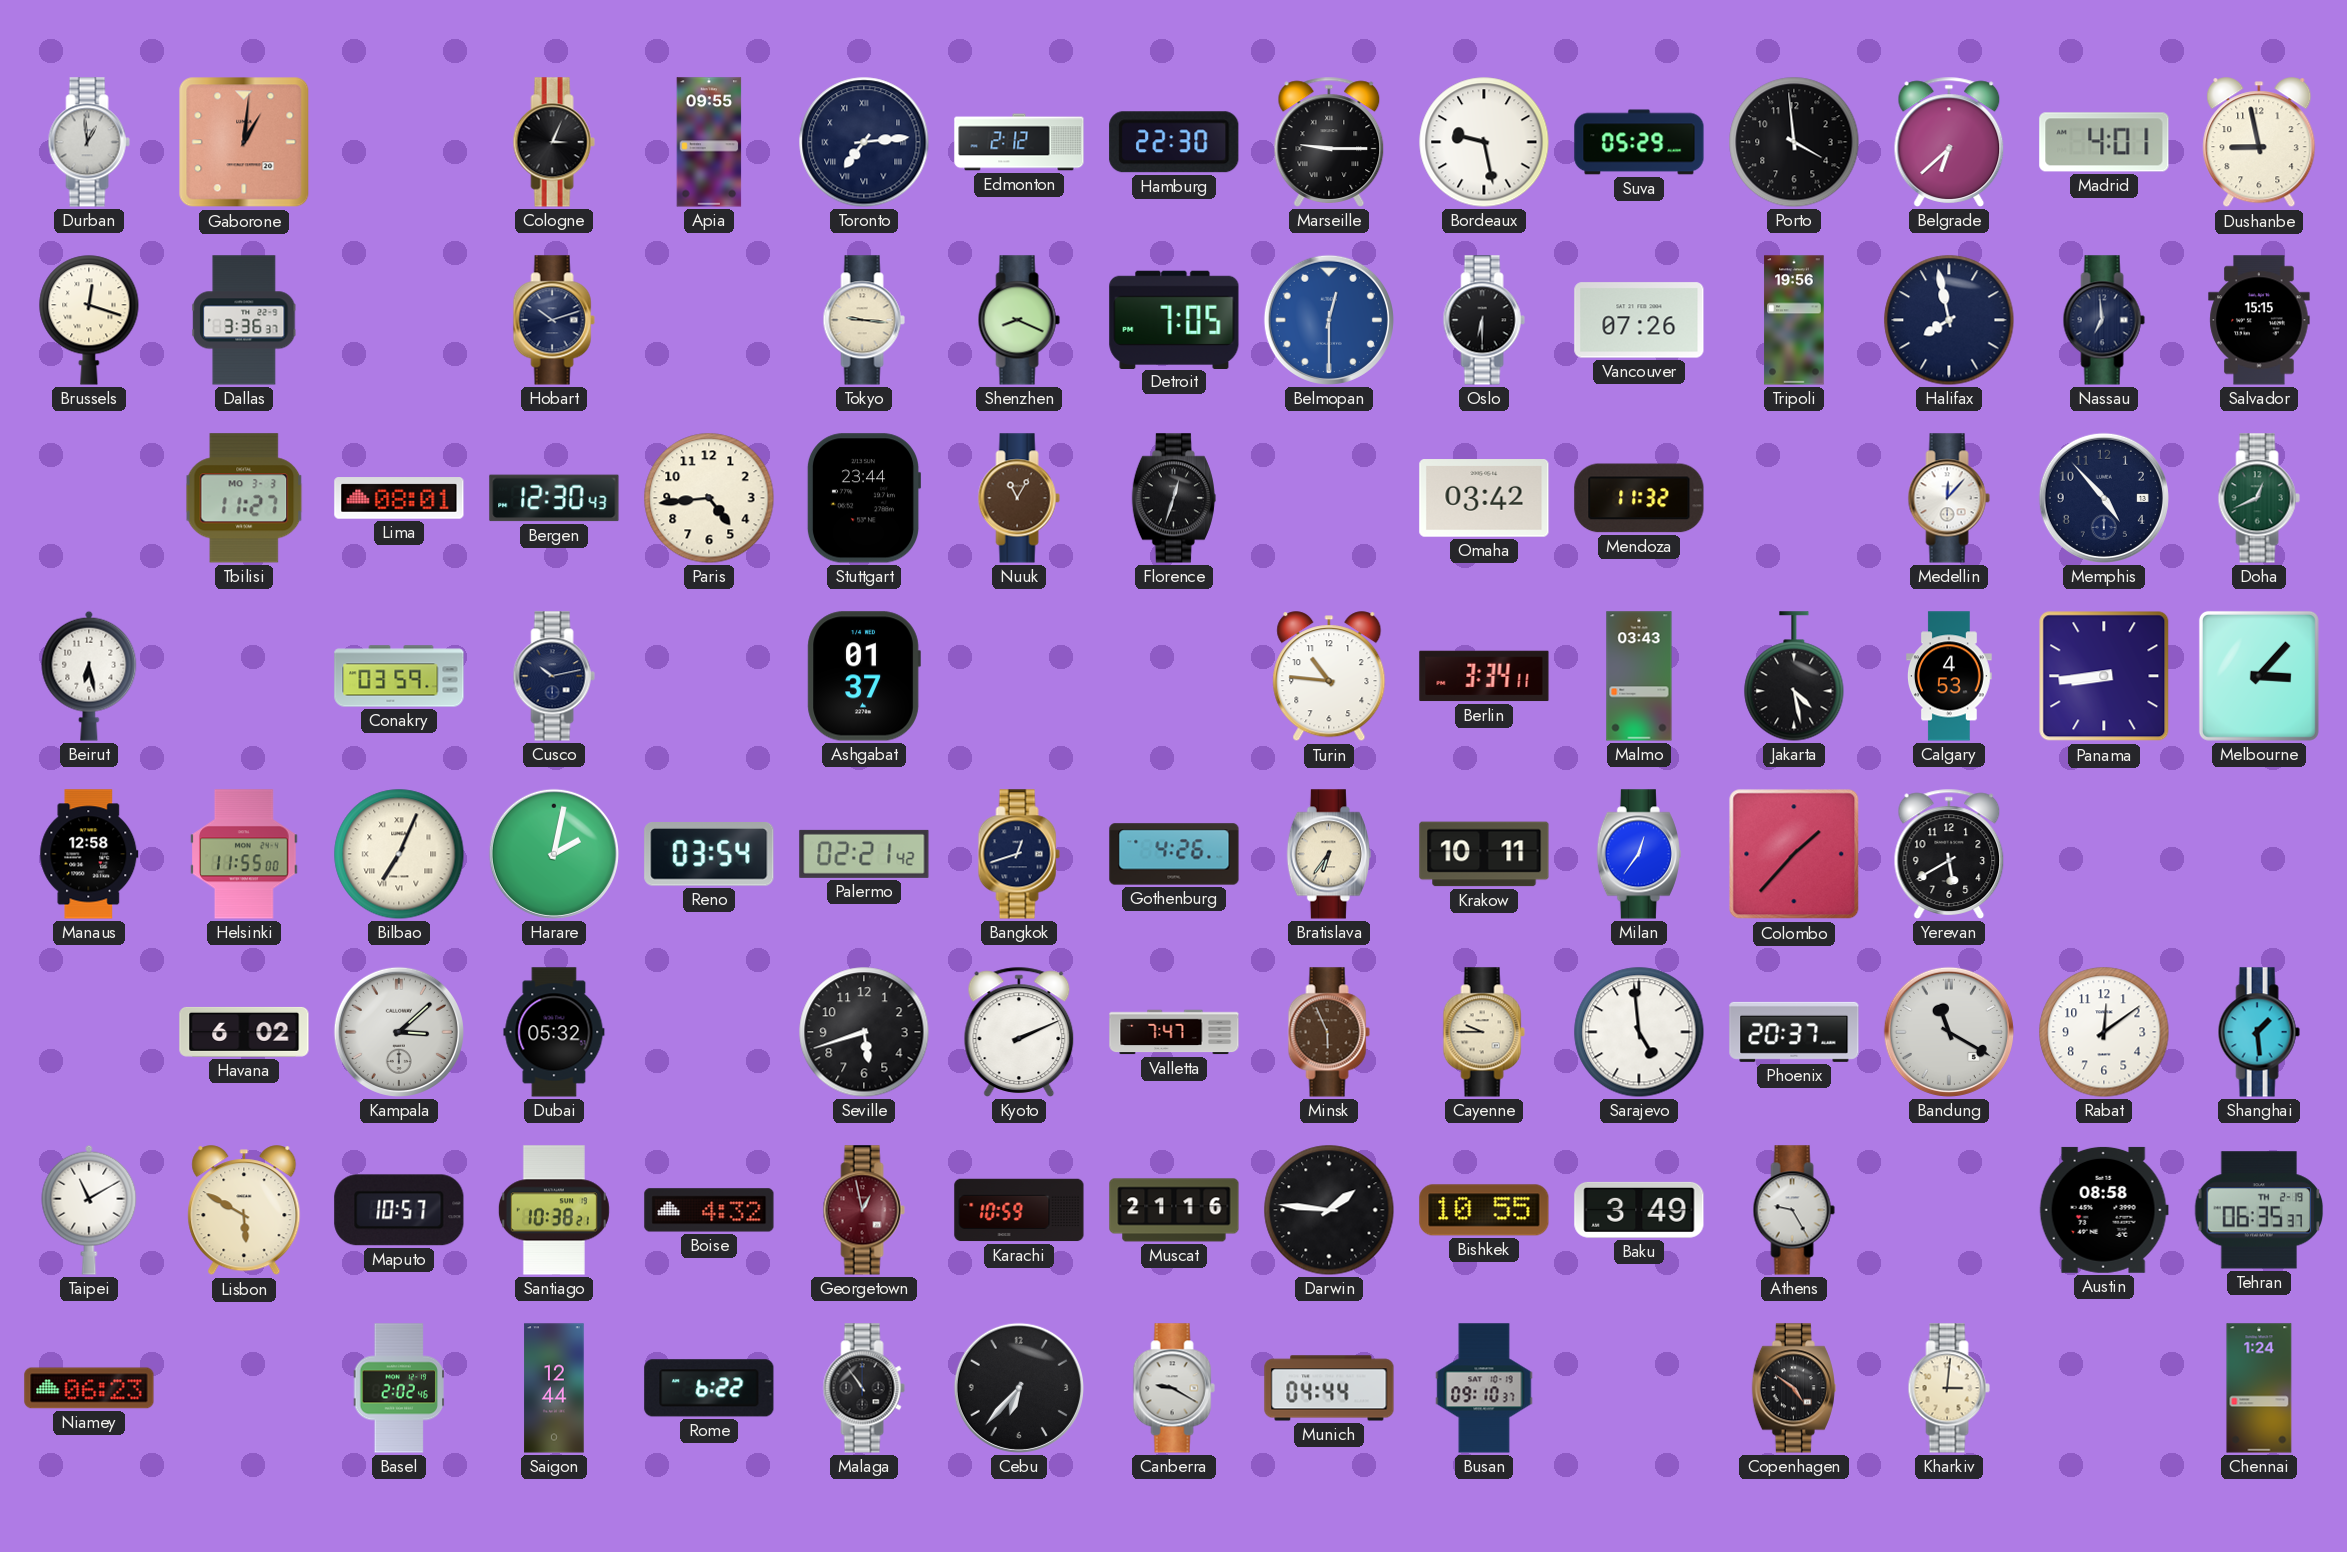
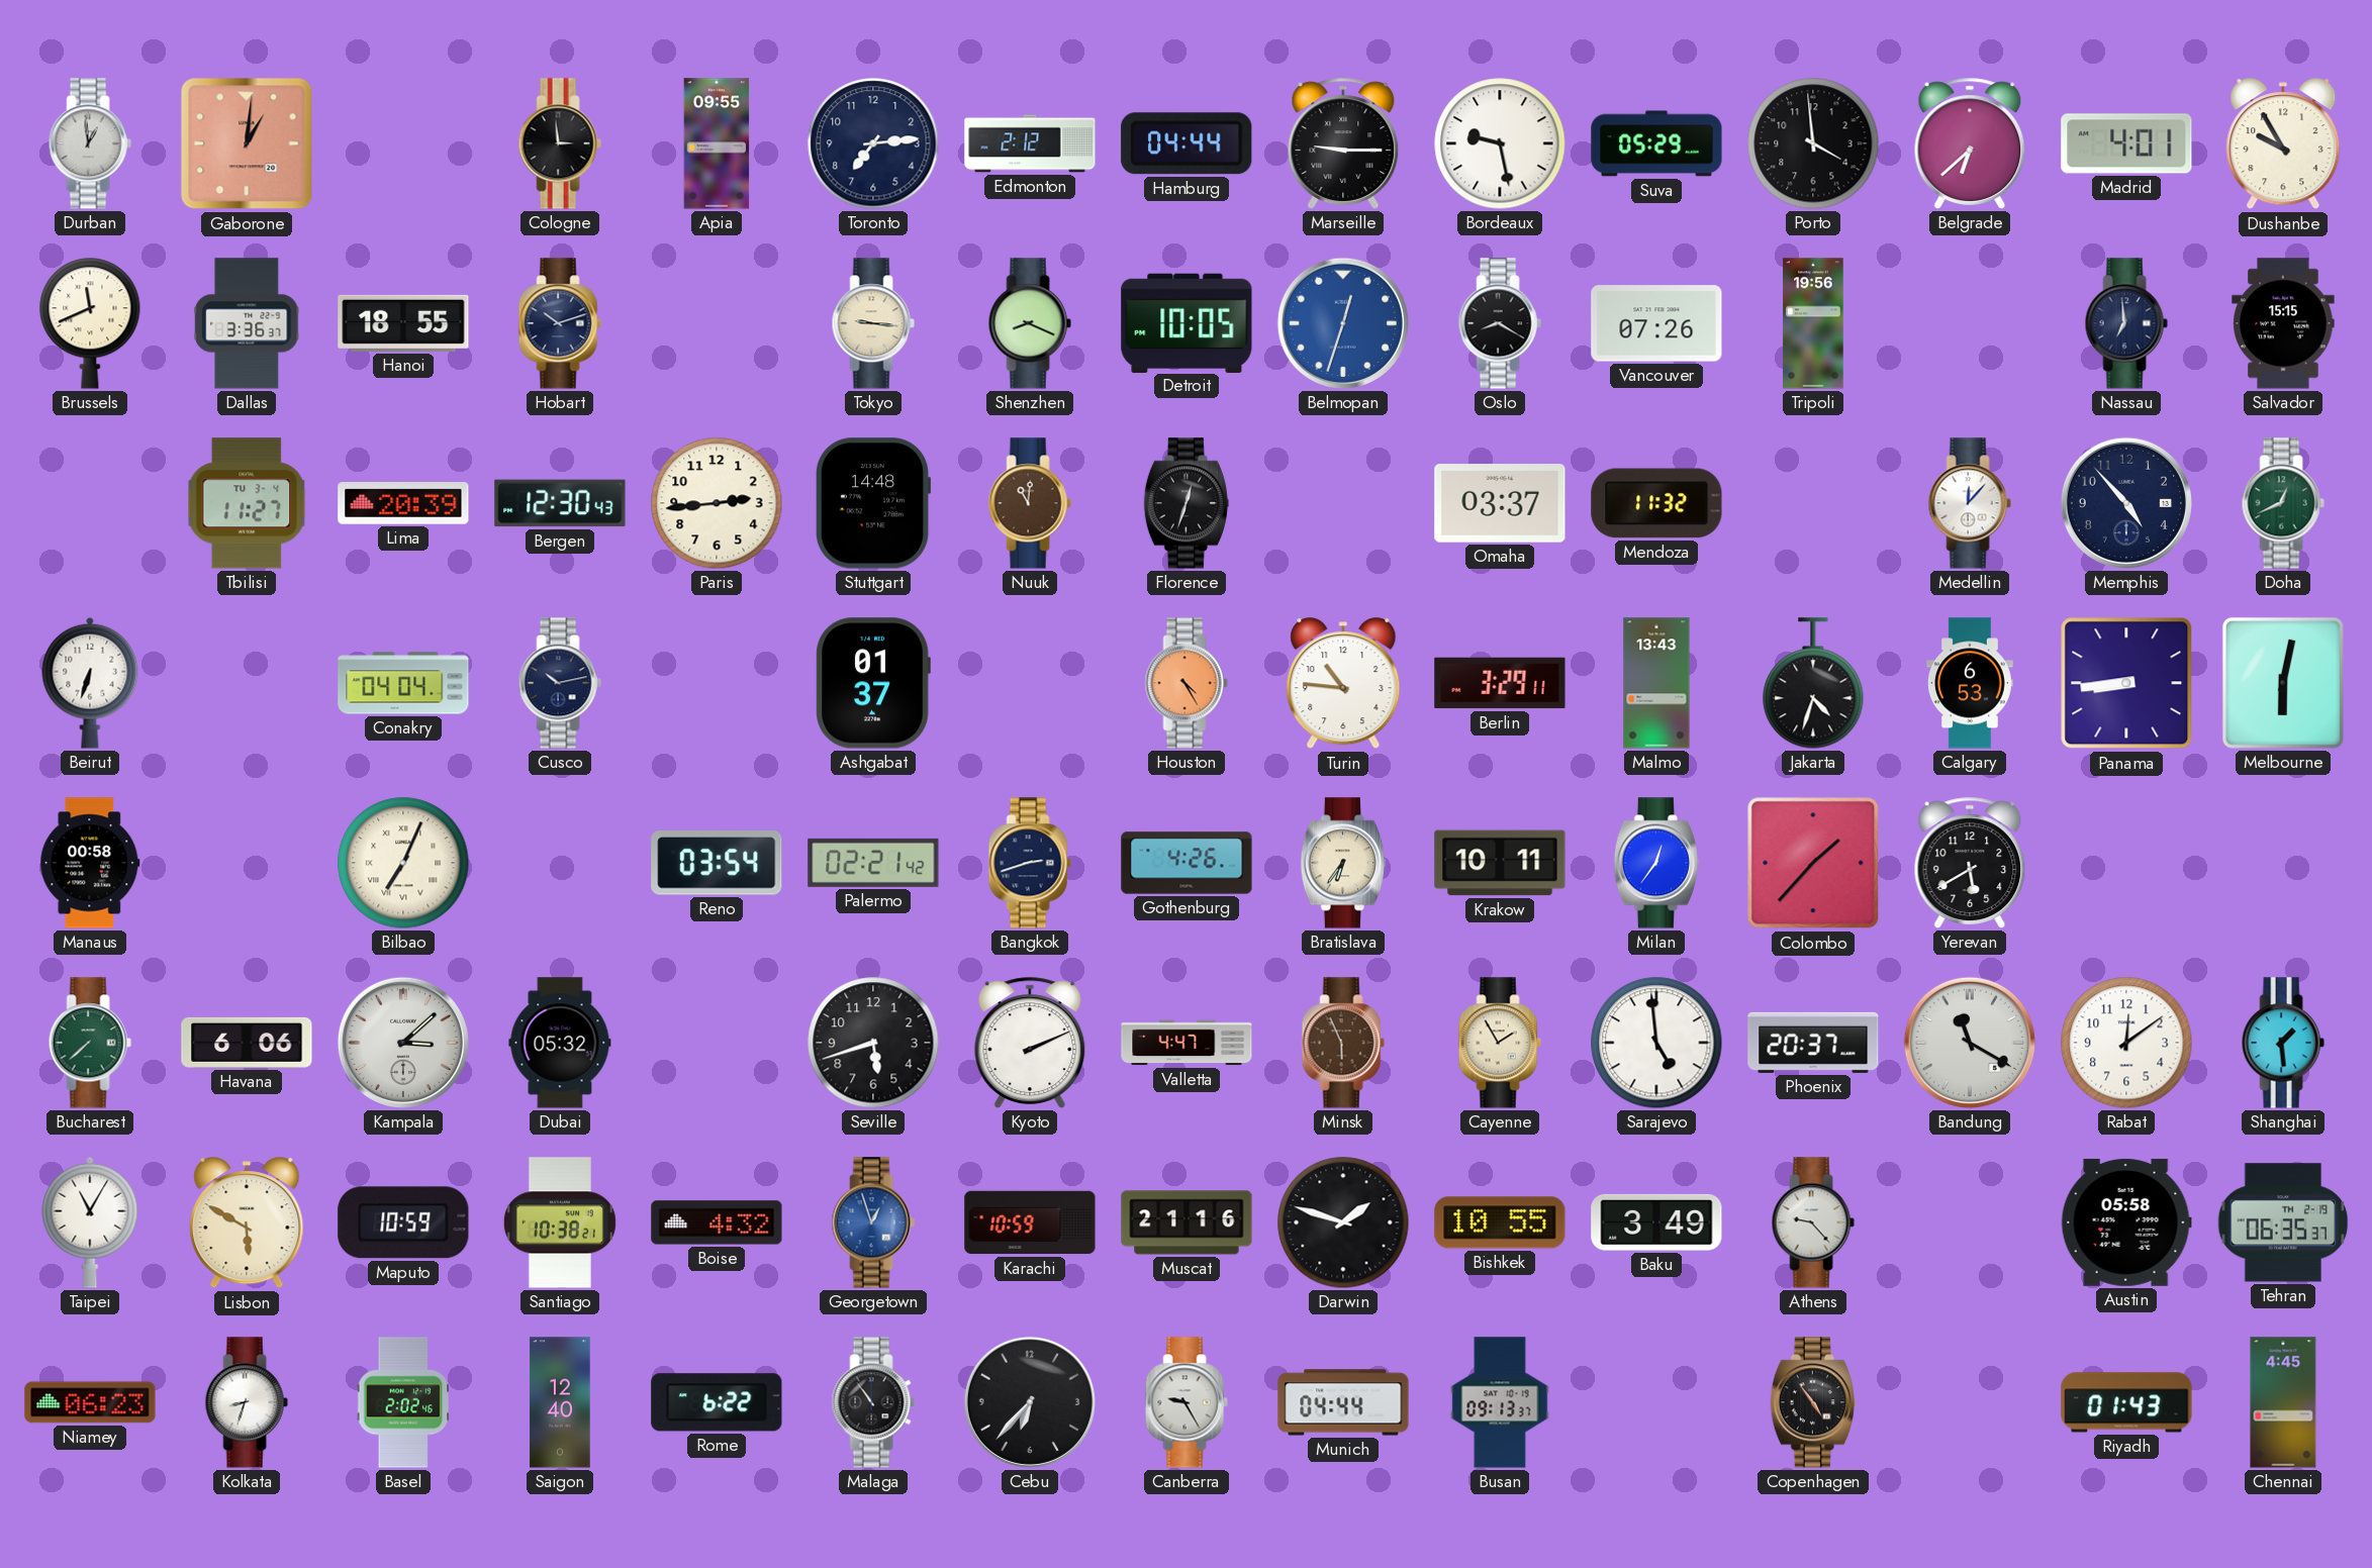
Cologne: 3:04 -> 2:59 (560, 143)
Toronto numerals: Roman -> Arabic (873, 143)
Hamburg: 22:30 -> 04:44 (1187, 143)
Dushanbe: 8:58 -> 9:55 (2283, 144)
Brussels: 12:18 -> 11:41 (90, 323)
Hanoi: none -> 18:55 (403, 323)
Detroit: 7:05 -> 10:05 (1187, 322)
Belmopan: 12:30 -> 12:33 (1343, 323)
Oslo: 6:30 -> 8:20 (1500, 323)
Halifax: 7:58 -> none (1949, 320)
Tbilisi date: MO 3-3 -> TU 3-4 (247, 503)
Lima: 08:01 -> 20:39 (403, 503)
Paris: 4:44 -> 2:44 (717, 503)
Stuttgart: 23:44 -> 14:48 (872, 503)
Nuuk: 11:05 -> 11:01 (1030, 503)
Omaha: 03:42 -> 03:37 (1500, 503)
Beirut: 6:28 -> 6:33 (90, 683)
Conakry: 03:59 -> 04:04 (403, 683)
Houston: none -> 4:25 (1187, 683)
Berlin: 3:34 -> 3:29 (1500, 683)
Malmo: 03:43 -> 13:43 (1656, 683)
Jakarta: 4:28 -> 4:33 (1813, 683)
Calgary: 4:53 -> 6:53 (1971, 683)
Melbourne: 3:07 -> 6:02 (2283, 683)
Manaus: 12:58 -> 00:58 (90, 863)
Helsinki: 11:55 -> none (245, 854)
Harare: 2:02 -> none (554, 854)
Bangkok: 12:42 -> 2:42 (1030, 863)
Bucharest: none -> 7:38 (90, 1043)
Havana: 6:02 -> 6:06 (247, 1043)
Valletta: 7:47 -> 4:47 (1187, 1043)
Cayenne: 9:45 -> 1:55 (1500, 1043)
Taipei: 11:10 -> 11:05 (90, 1222)
Maputo: 10:57 -> 10:59 (403, 1222)
Georgetown: 12:58 -> 12:57 (873, 1222)
Georgetown dial: burgundy -> blue (873, 1222)
Darwin: 1:46 -> 1:48 (1343, 1222)
Athens: 9:25 -> 9:23 (1813, 1222)
Austin: 08:58 -> 05:58 (2126, 1222)
Kolkata: none -> 8:33 (247, 1402)
Saigon: 12:44 -> 12:40 (560, 1402)
Canberra: 9:20 -> 9:25 (1187, 1402)
Busan: 09:10 -> 09:13 (1500, 1402)
Copenhagen: 4:51 -> 4:54 (1813, 1402)
Kharkiv: 3:01 -> none (1949, 1388)
Riyadh: none -> 01:43 (2126, 1402)
Chennai: 1:24 -> 4:45 (2283, 1402)
